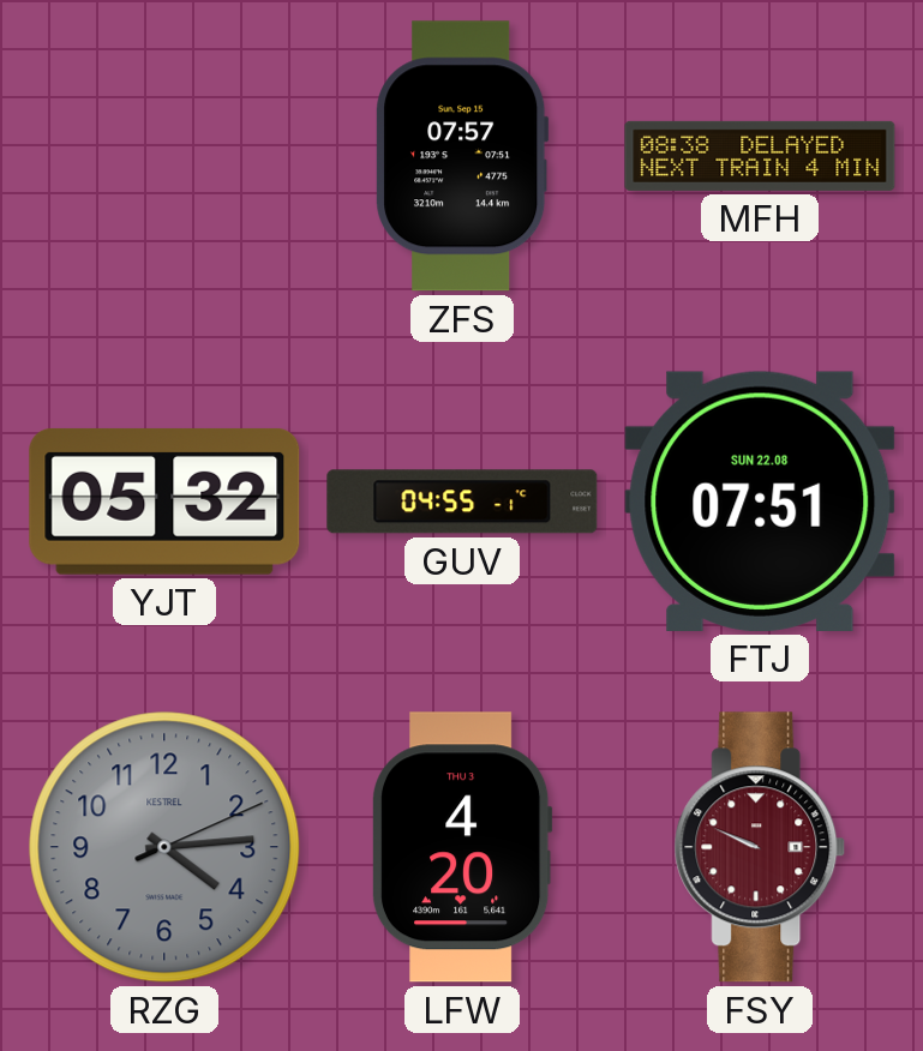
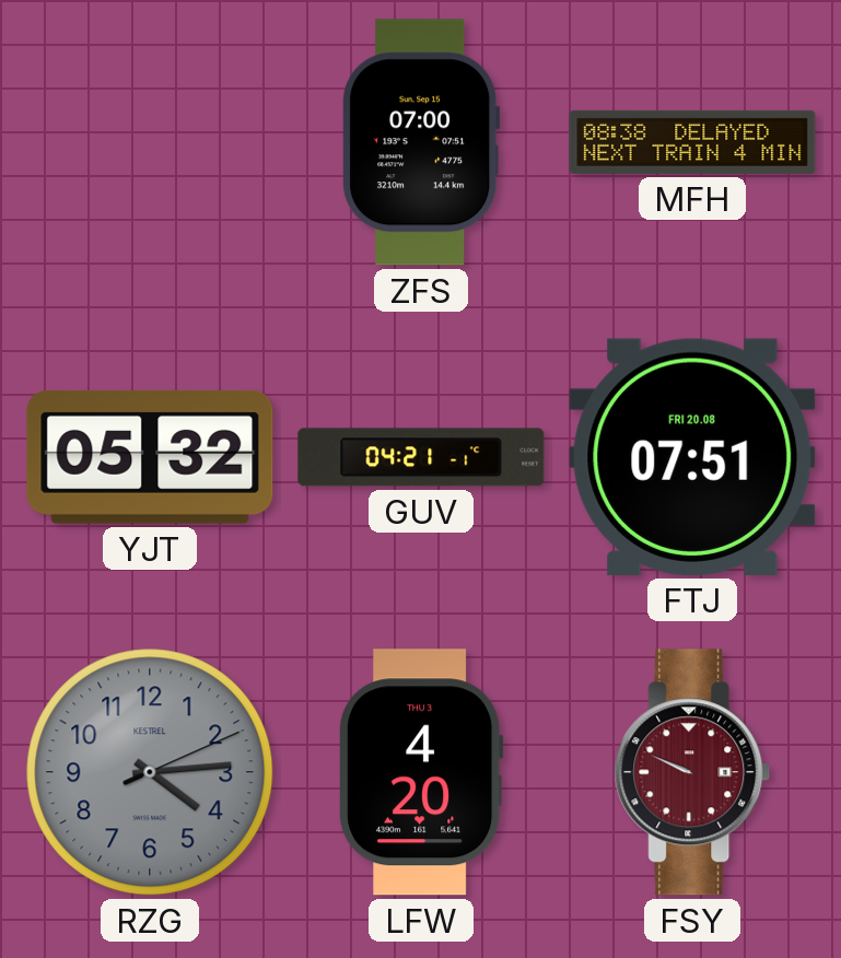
ZFS: 07:57 -> 07:00 (422, 142)
GUV: 04:55 -> 04:21 (421, 457)
FTJ date: SUN 22.08 -> FRI 20.08 (692, 457)
